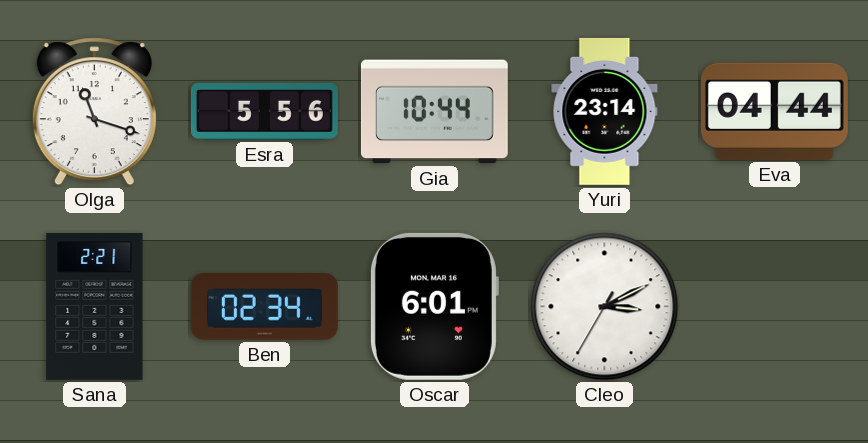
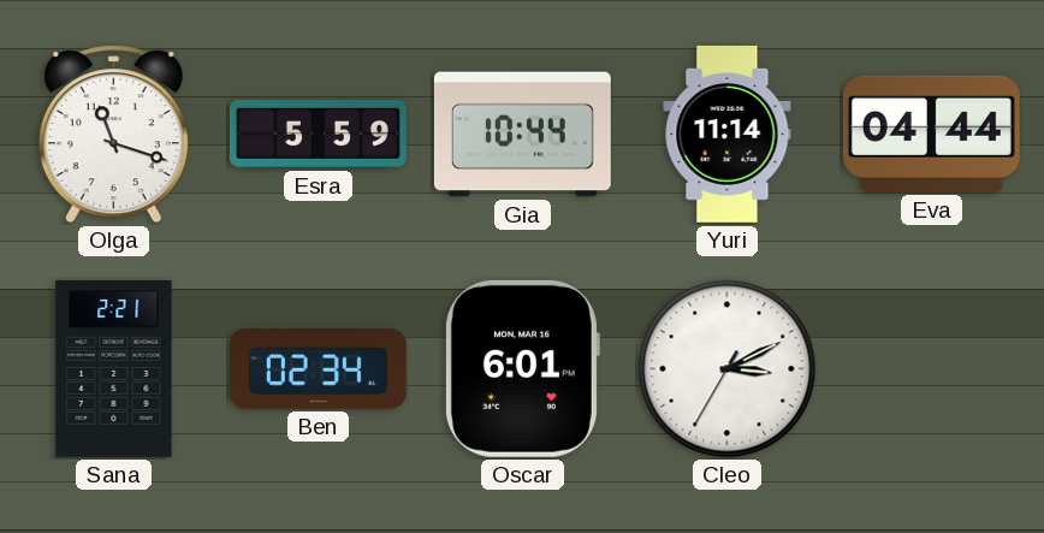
Esra: 5:56 -> 5:59 (318, 134)
Yuri: 23:14 -> 11:14 (728, 134)
